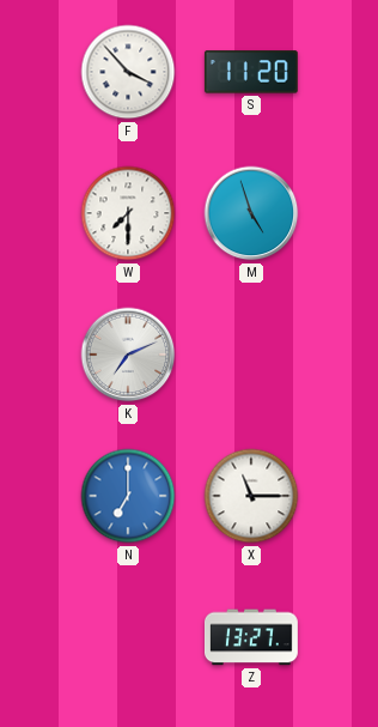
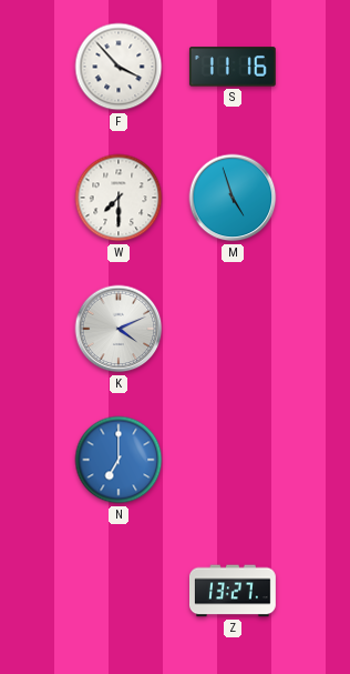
S: 11:20 -> 11:16 (233, 67)
K: 7:11 -> 4:11 (119, 329)
X: 11:15 -> none (251, 496)
